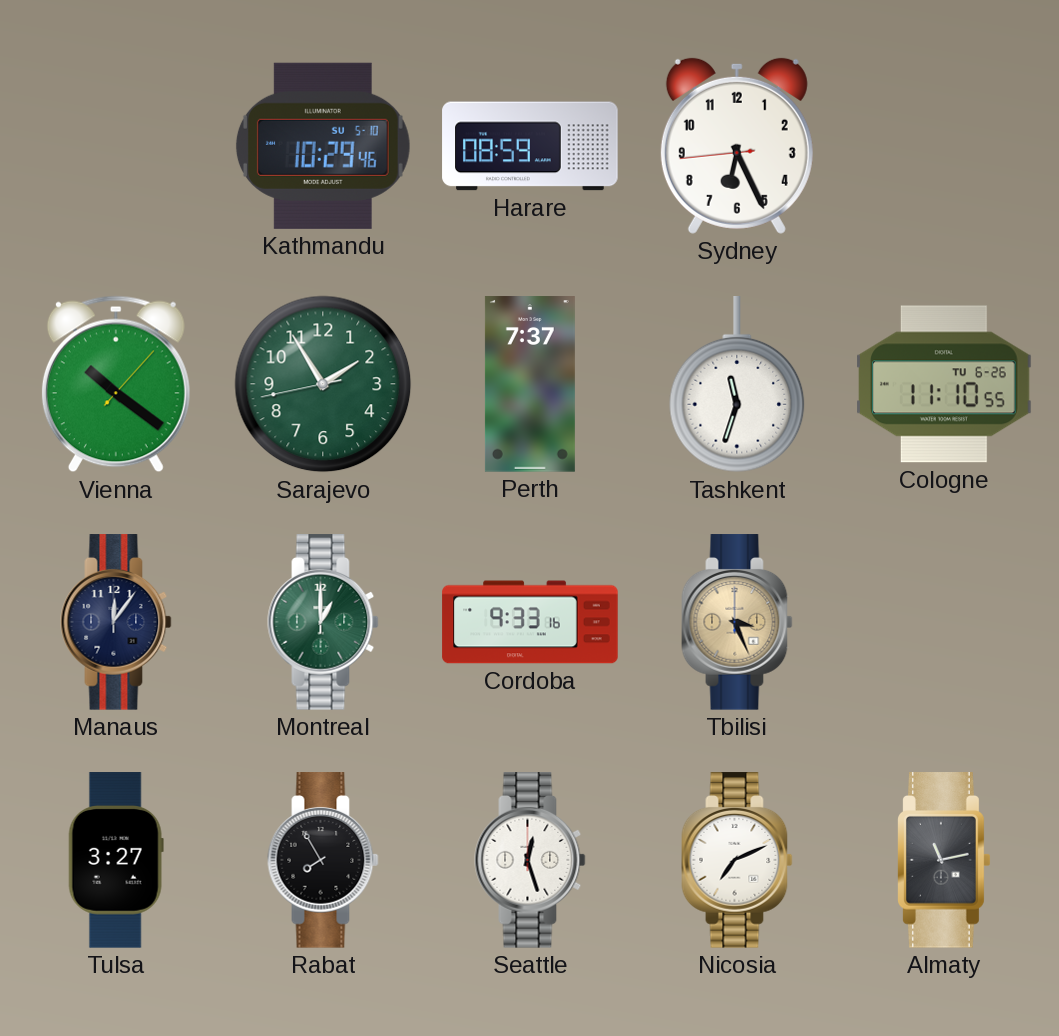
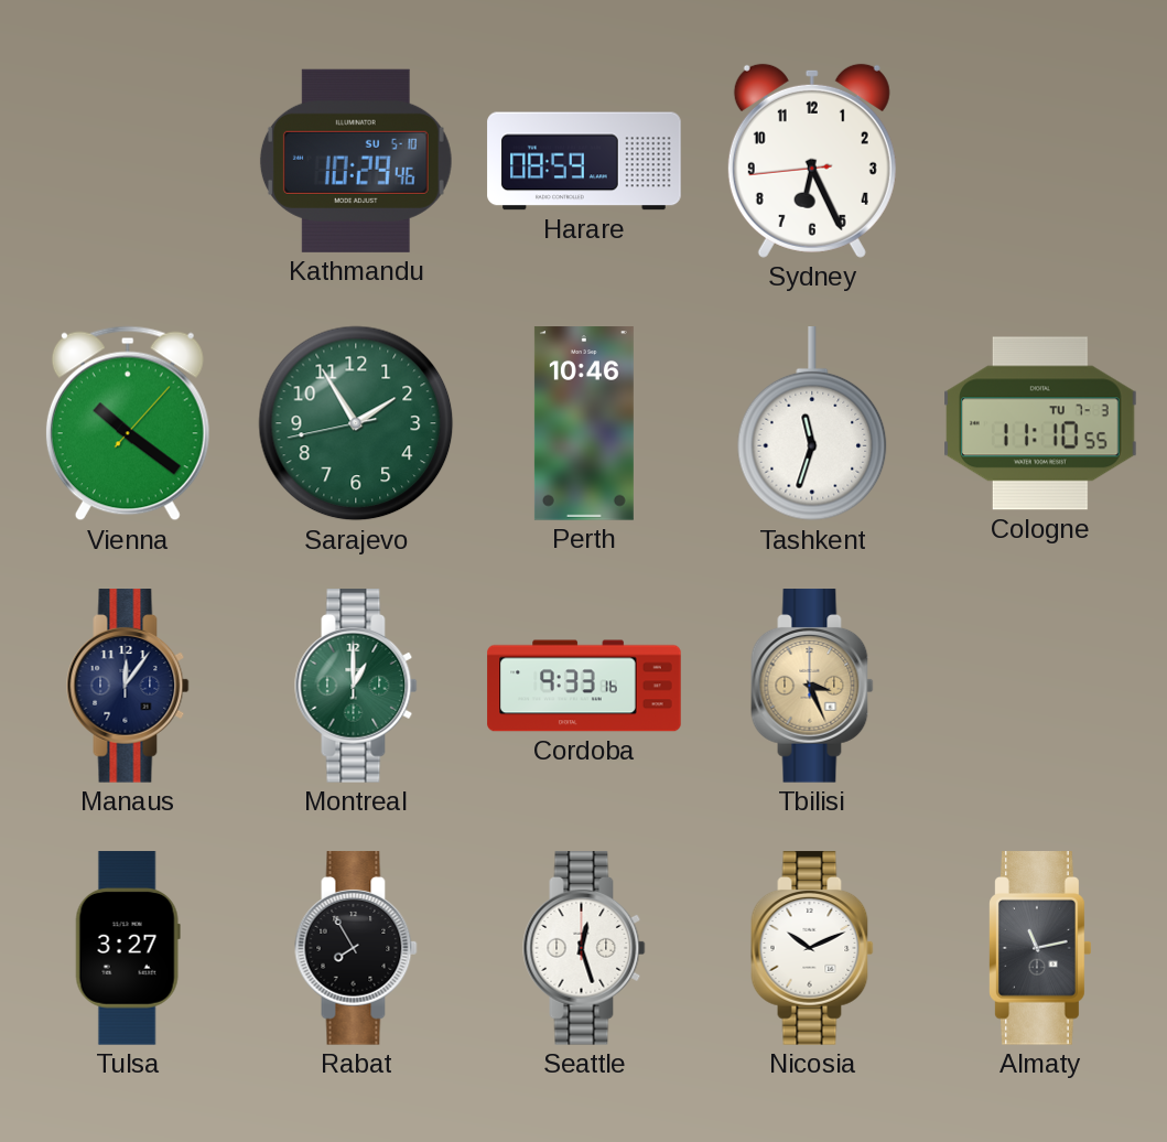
Perth: 7:37 -> 10:46 (584, 423)
Cologne date: TU 6-26 -> TU 7-3 (1040, 423)
Nicosia: 7:11 -> 10:11 (812, 948)
